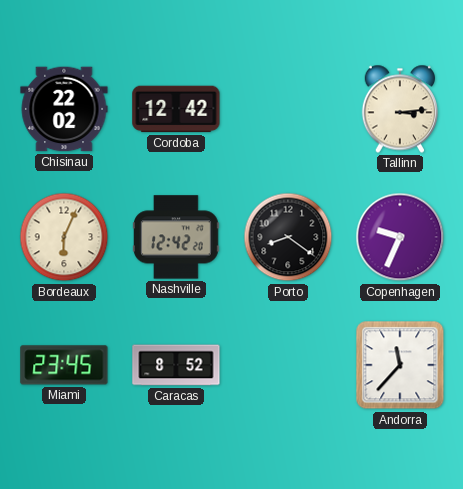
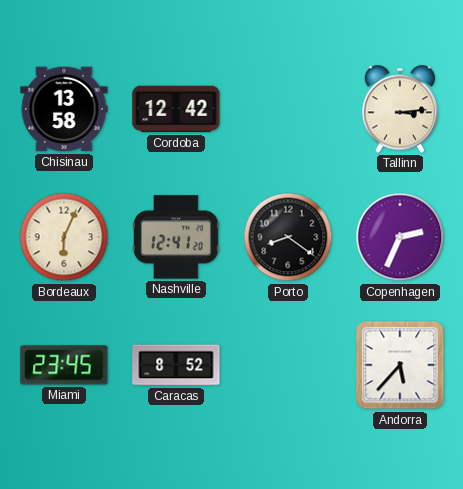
Chisinau: 22:02 -> 13:58 (64, 109)
Nashville: 12:42 -> 12:41 (176, 237)
Copenhagen: 9:34 -> 2:34 (400, 237)
Andorra: 11:37 -> 5:37 (400, 365)
